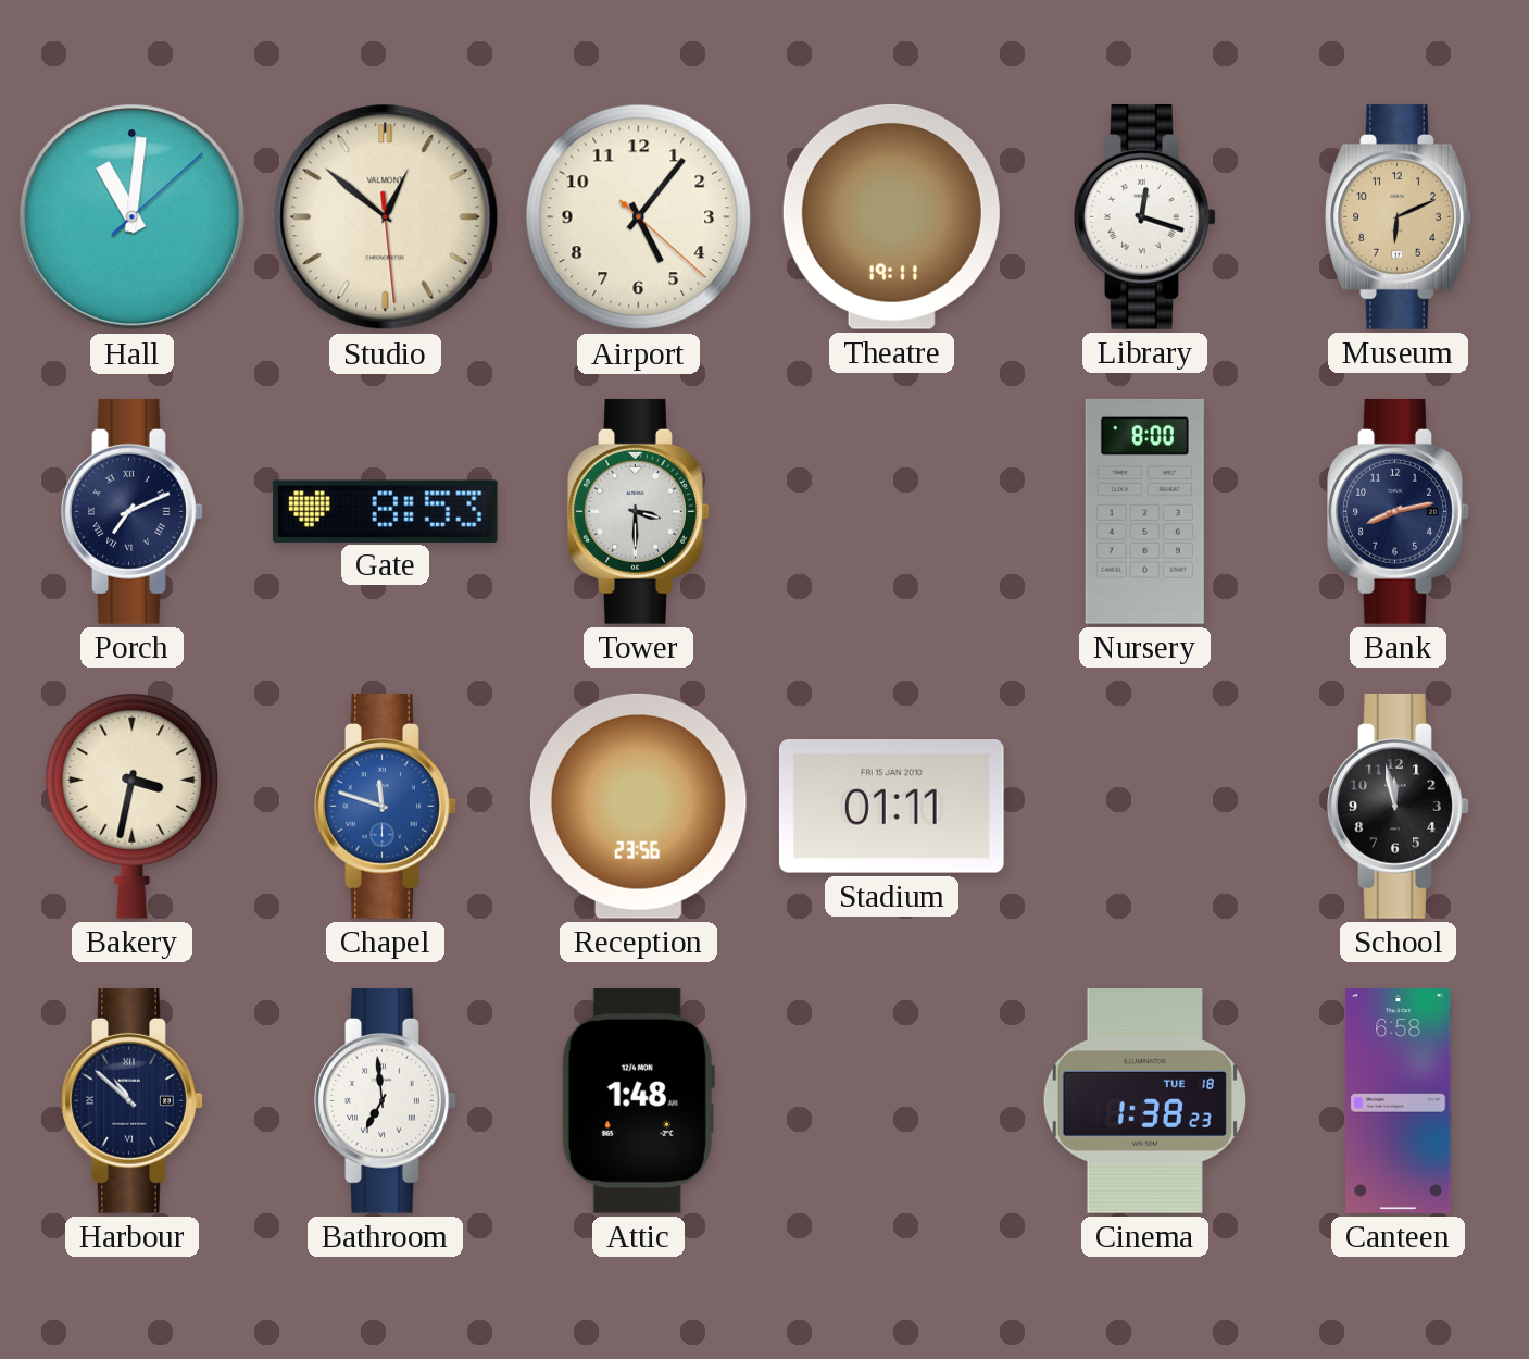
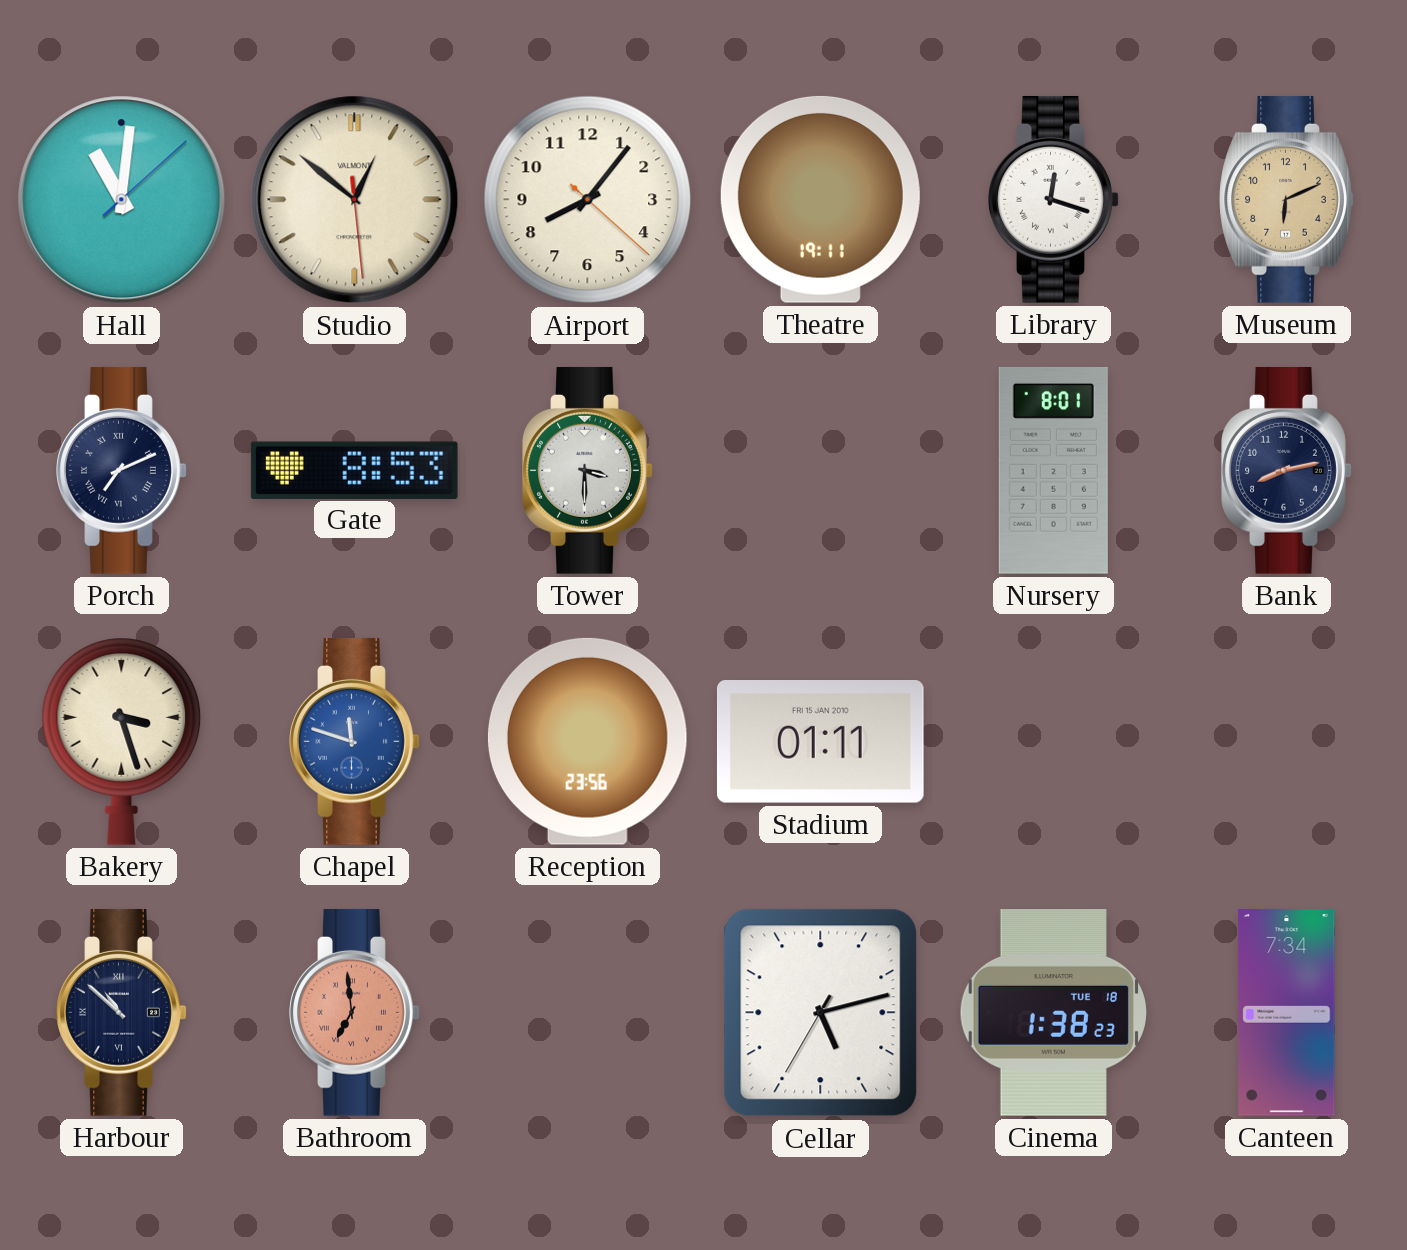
Airport: 5:06 -> 8:06 (588, 200)
Nursery: 8:00 -> 8:01 (1053, 470)
Bakery: 3:32 -> 3:27 (122, 741)
School: 11:58 -> none (1399, 806)
Bathroom dial: white -> salmon (355, 1012)
Attic: 1:48 -> none (638, 1100)
Cellar: none -> 5:12 (821, 1013)
Canteen: 6:58 -> 7:34 (1287, 1013)
